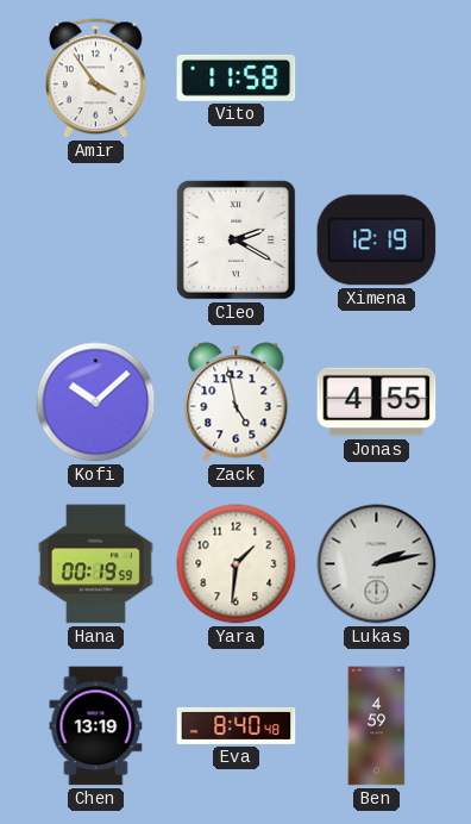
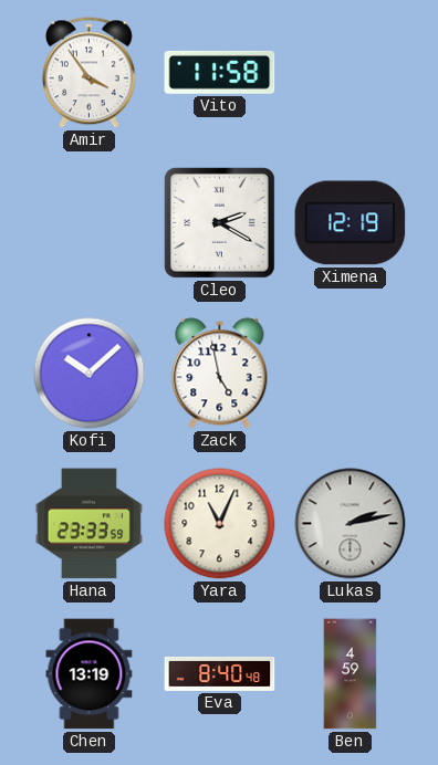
Jonas: 4:55 -> none (377, 402)
Hana: 00:19 -> 23:33 (88, 524)
Yara: 1:31 -> 11:04 (220, 524)
